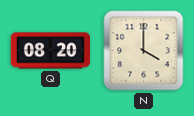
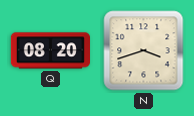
N: 4:00 -> 3:42 (144, 51)
